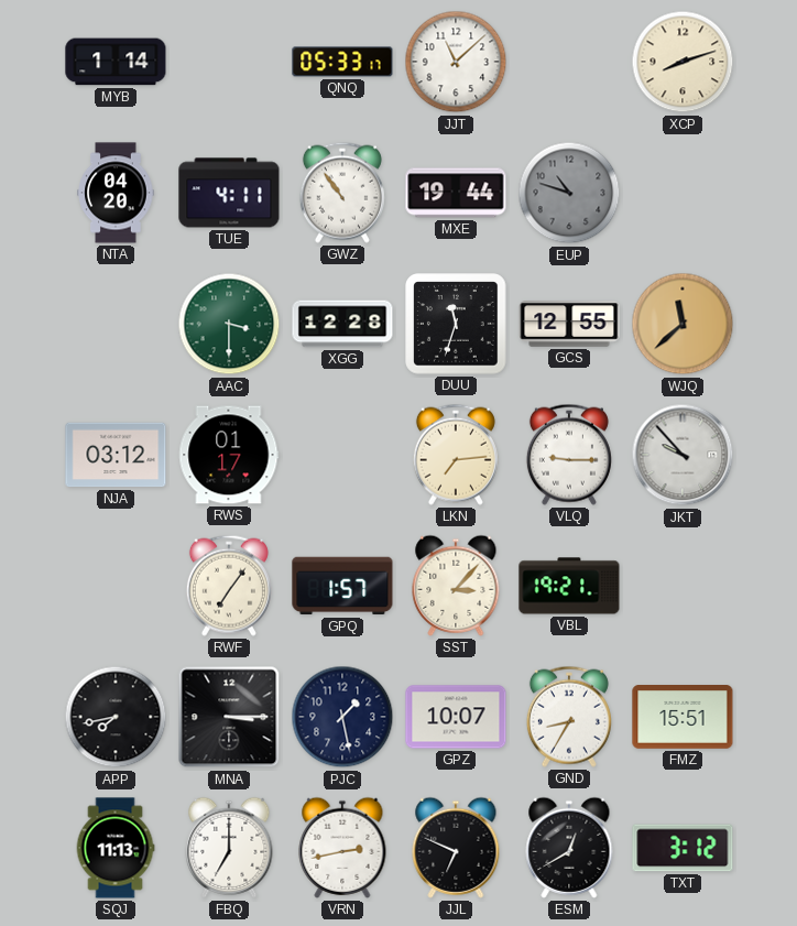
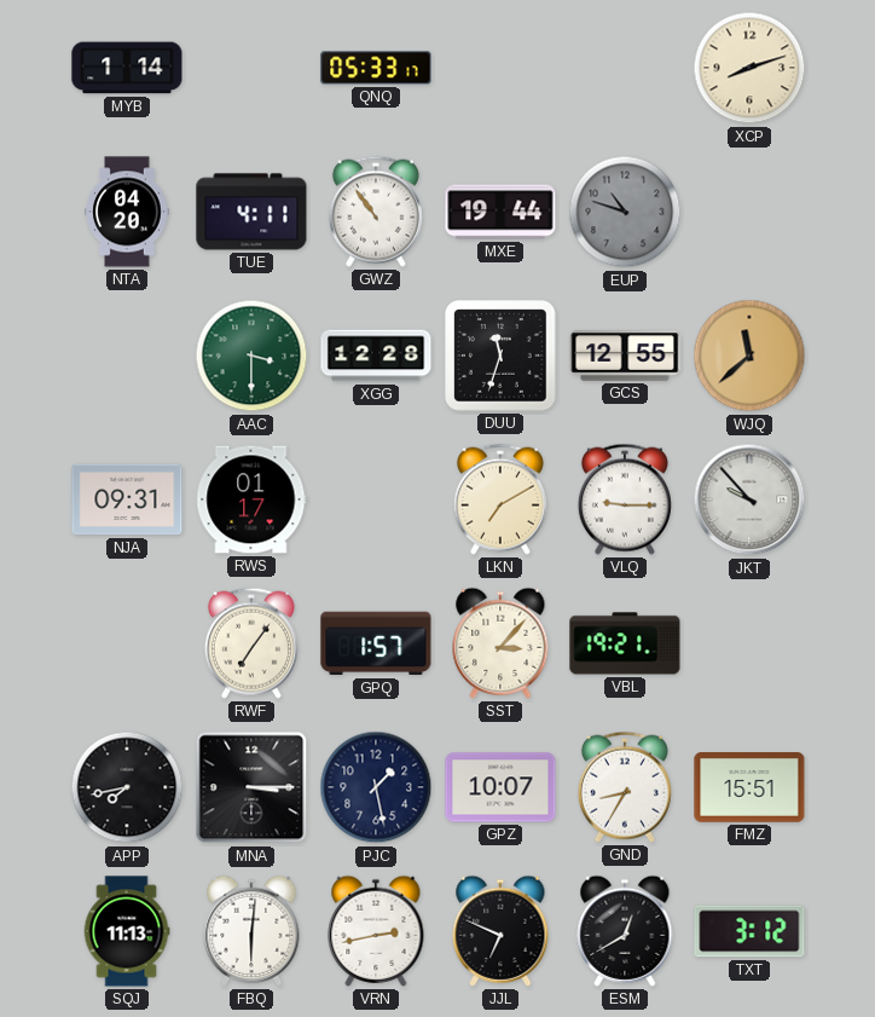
JJT: 11:08 -> none (456, 62)
NJA: 03:12 -> 09:31 (127, 499)
LKN: 7:14 -> 7:10 (500, 499)
FBQ: 7:00 -> 6:01 (251, 931)
